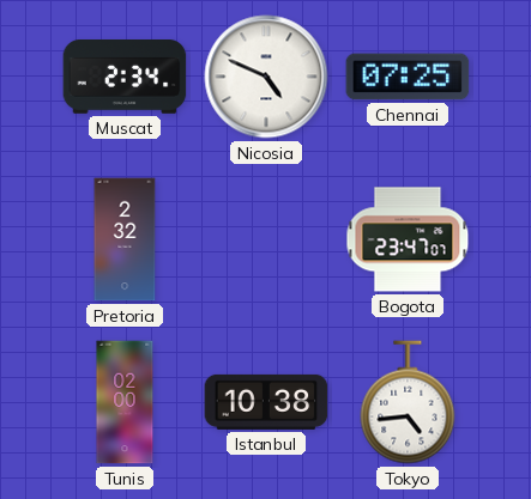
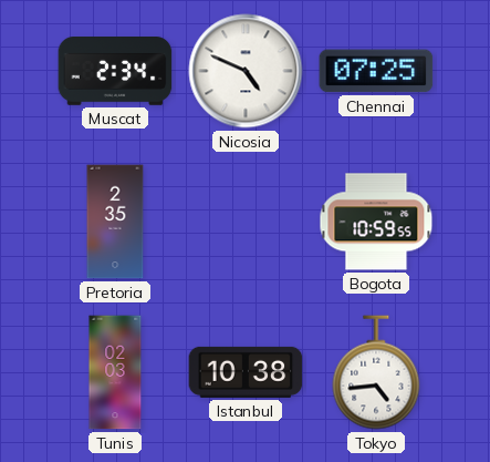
Pretoria: 2:32 -> 2:35 (115, 222)
Bogota: 23:47 -> 10:59 (376, 222)
Tunis: 02:00 -> 02:03 (115, 372)
